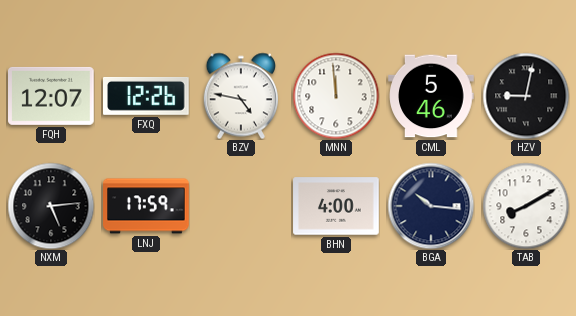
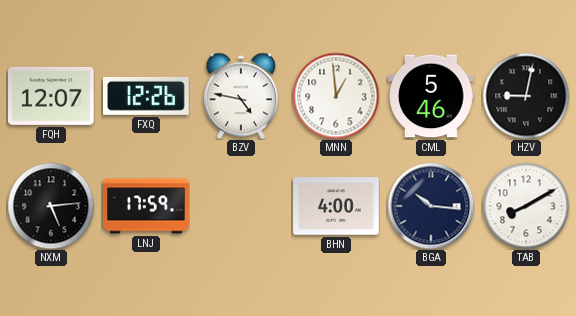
MNN: 11:59 -> 12:59 (336, 96)
